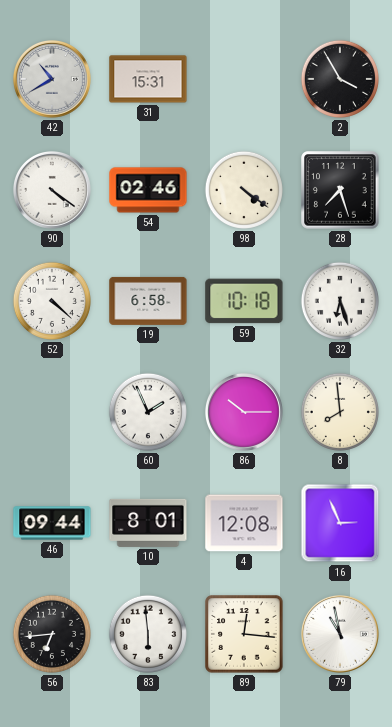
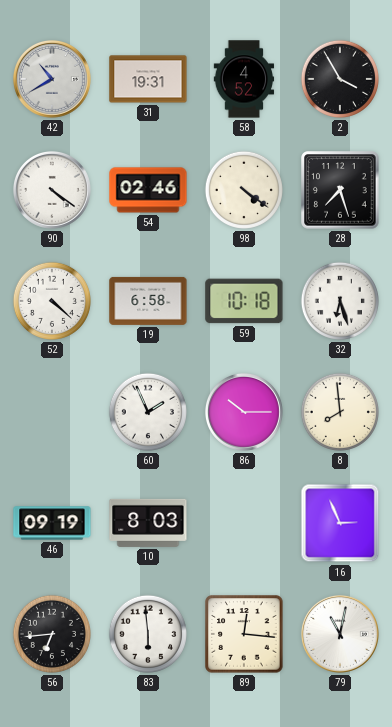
31: 15:31 -> 19:31 (148, 79)
58: none -> 4:52 (244, 79)
46: 09:44 -> 09:19 (52, 523)
10: 8:01 -> 8:03 (148, 523)
4: 12:08 -> none (244, 523)
79: 10:58 -> 11:02 (340, 634)
